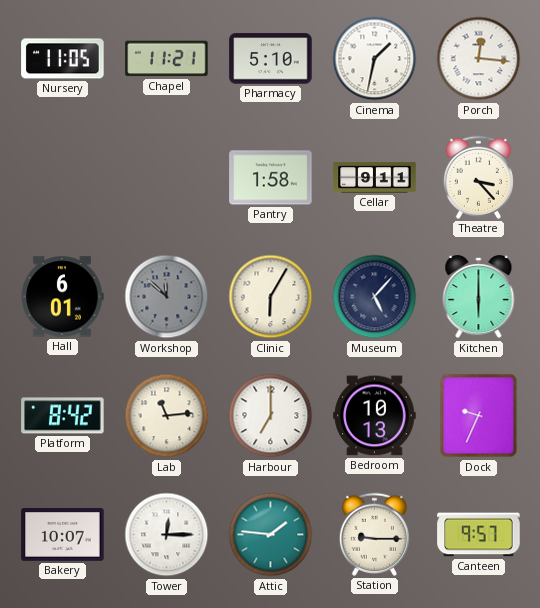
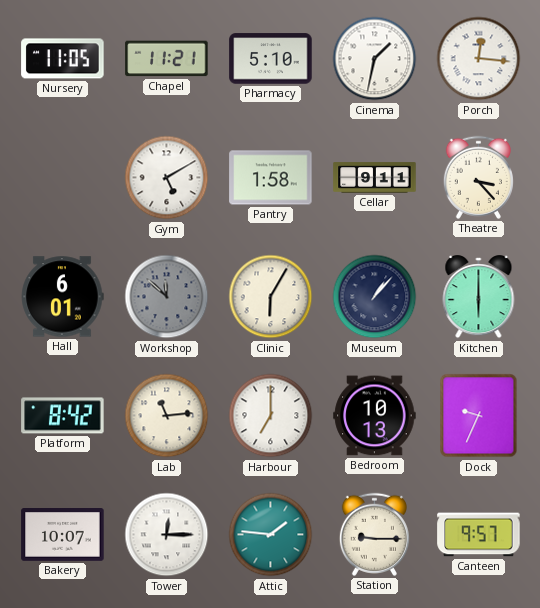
Gym: none -> 5:10 (167, 178)
Museum: 5:07 -> 1:07 (375, 297)
